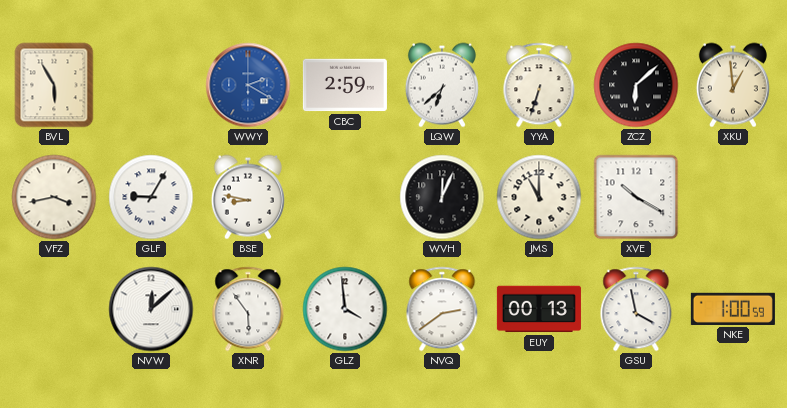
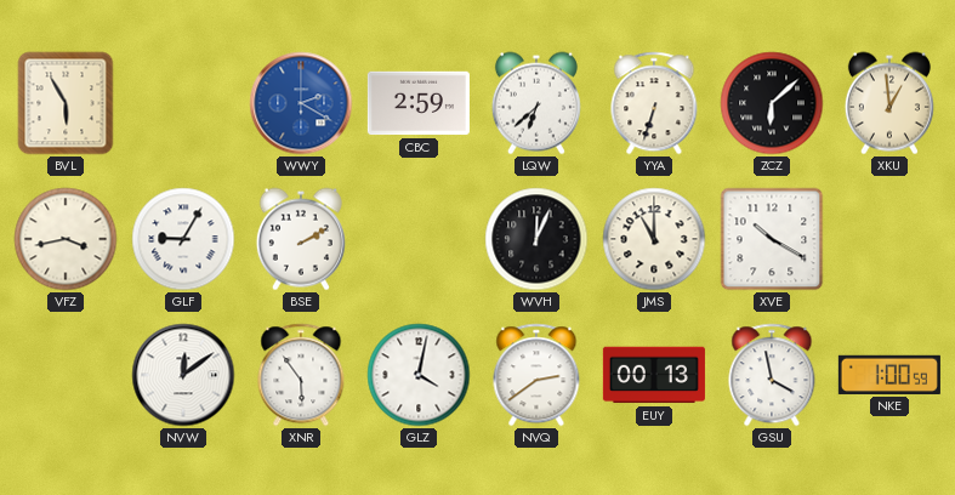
BSE: 8:47 -> 2:10 (301, 239)
NVW: 12:08 -> 12:09 (183, 375)
GLZ: 3:59 -> 4:02 (419, 375)
